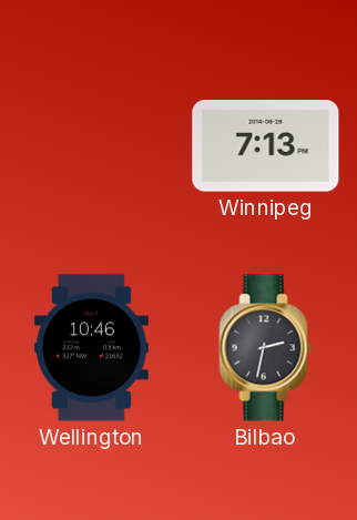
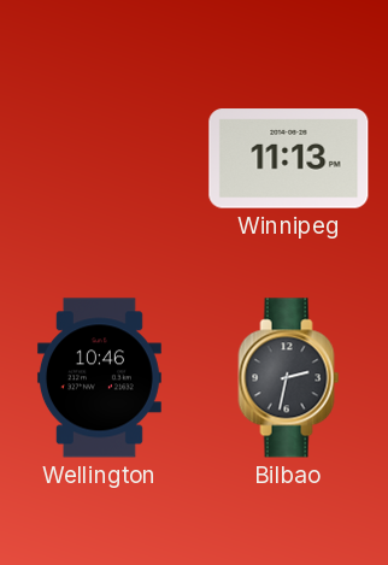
Winnipeg: 7:13 -> 11:13 (289, 159)
